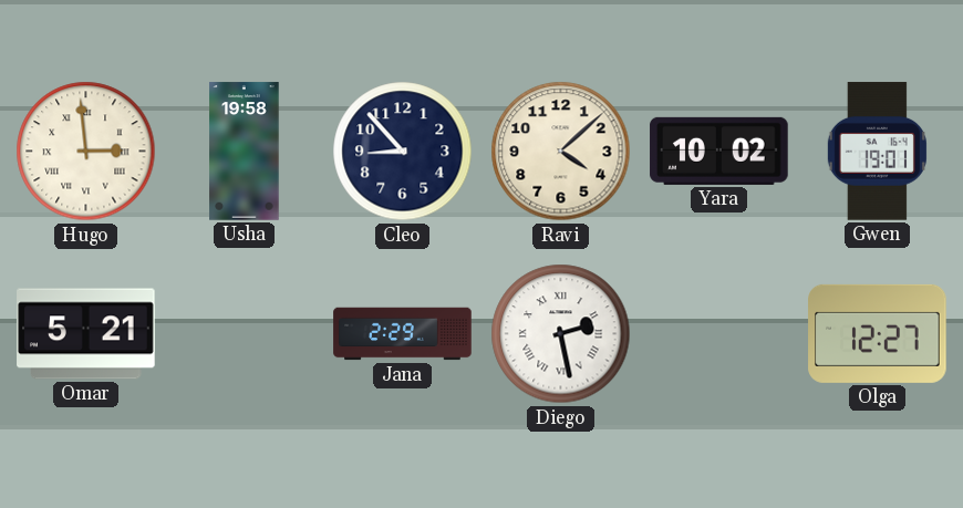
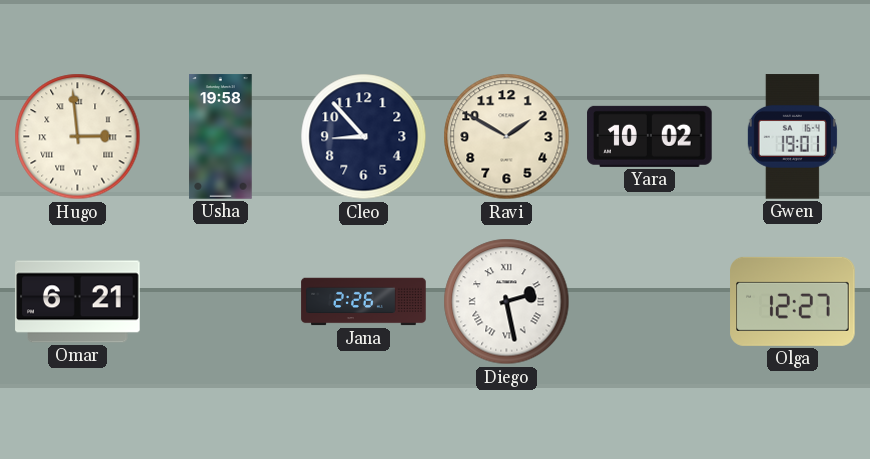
Ravi: 4:08 -> 1:50 (507, 137)
Omar: 5:21 -> 6:21 (78, 302)
Jana: 2:29 -> 2:26 (364, 302)
